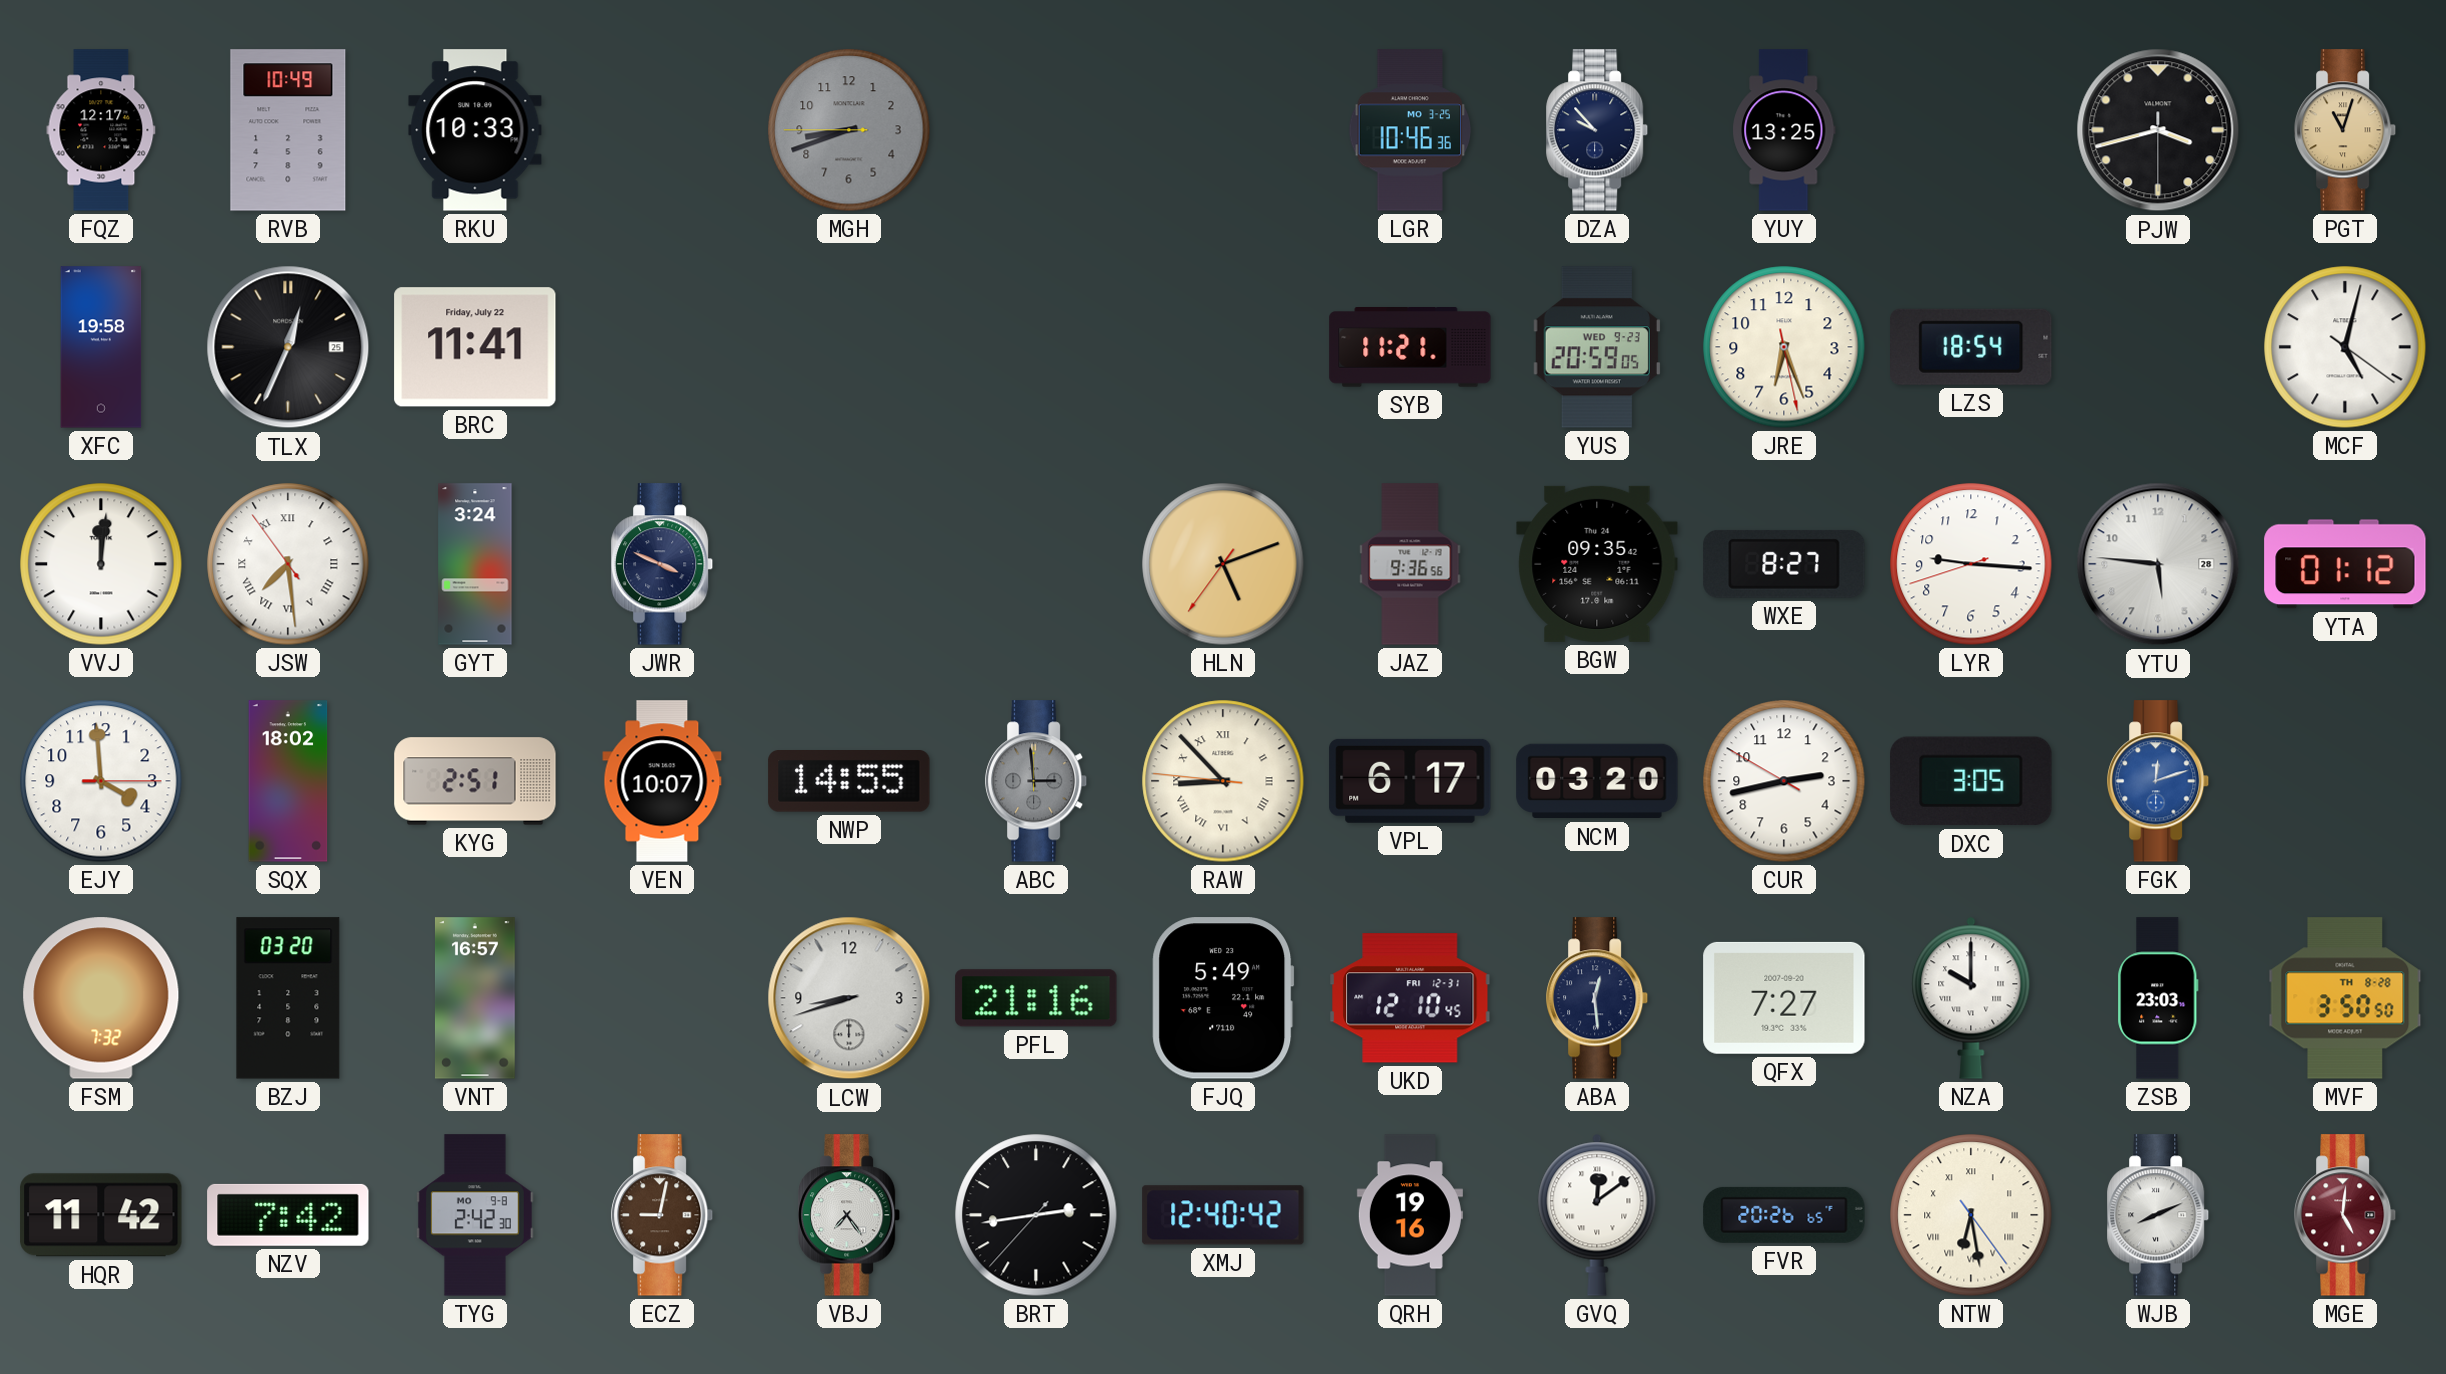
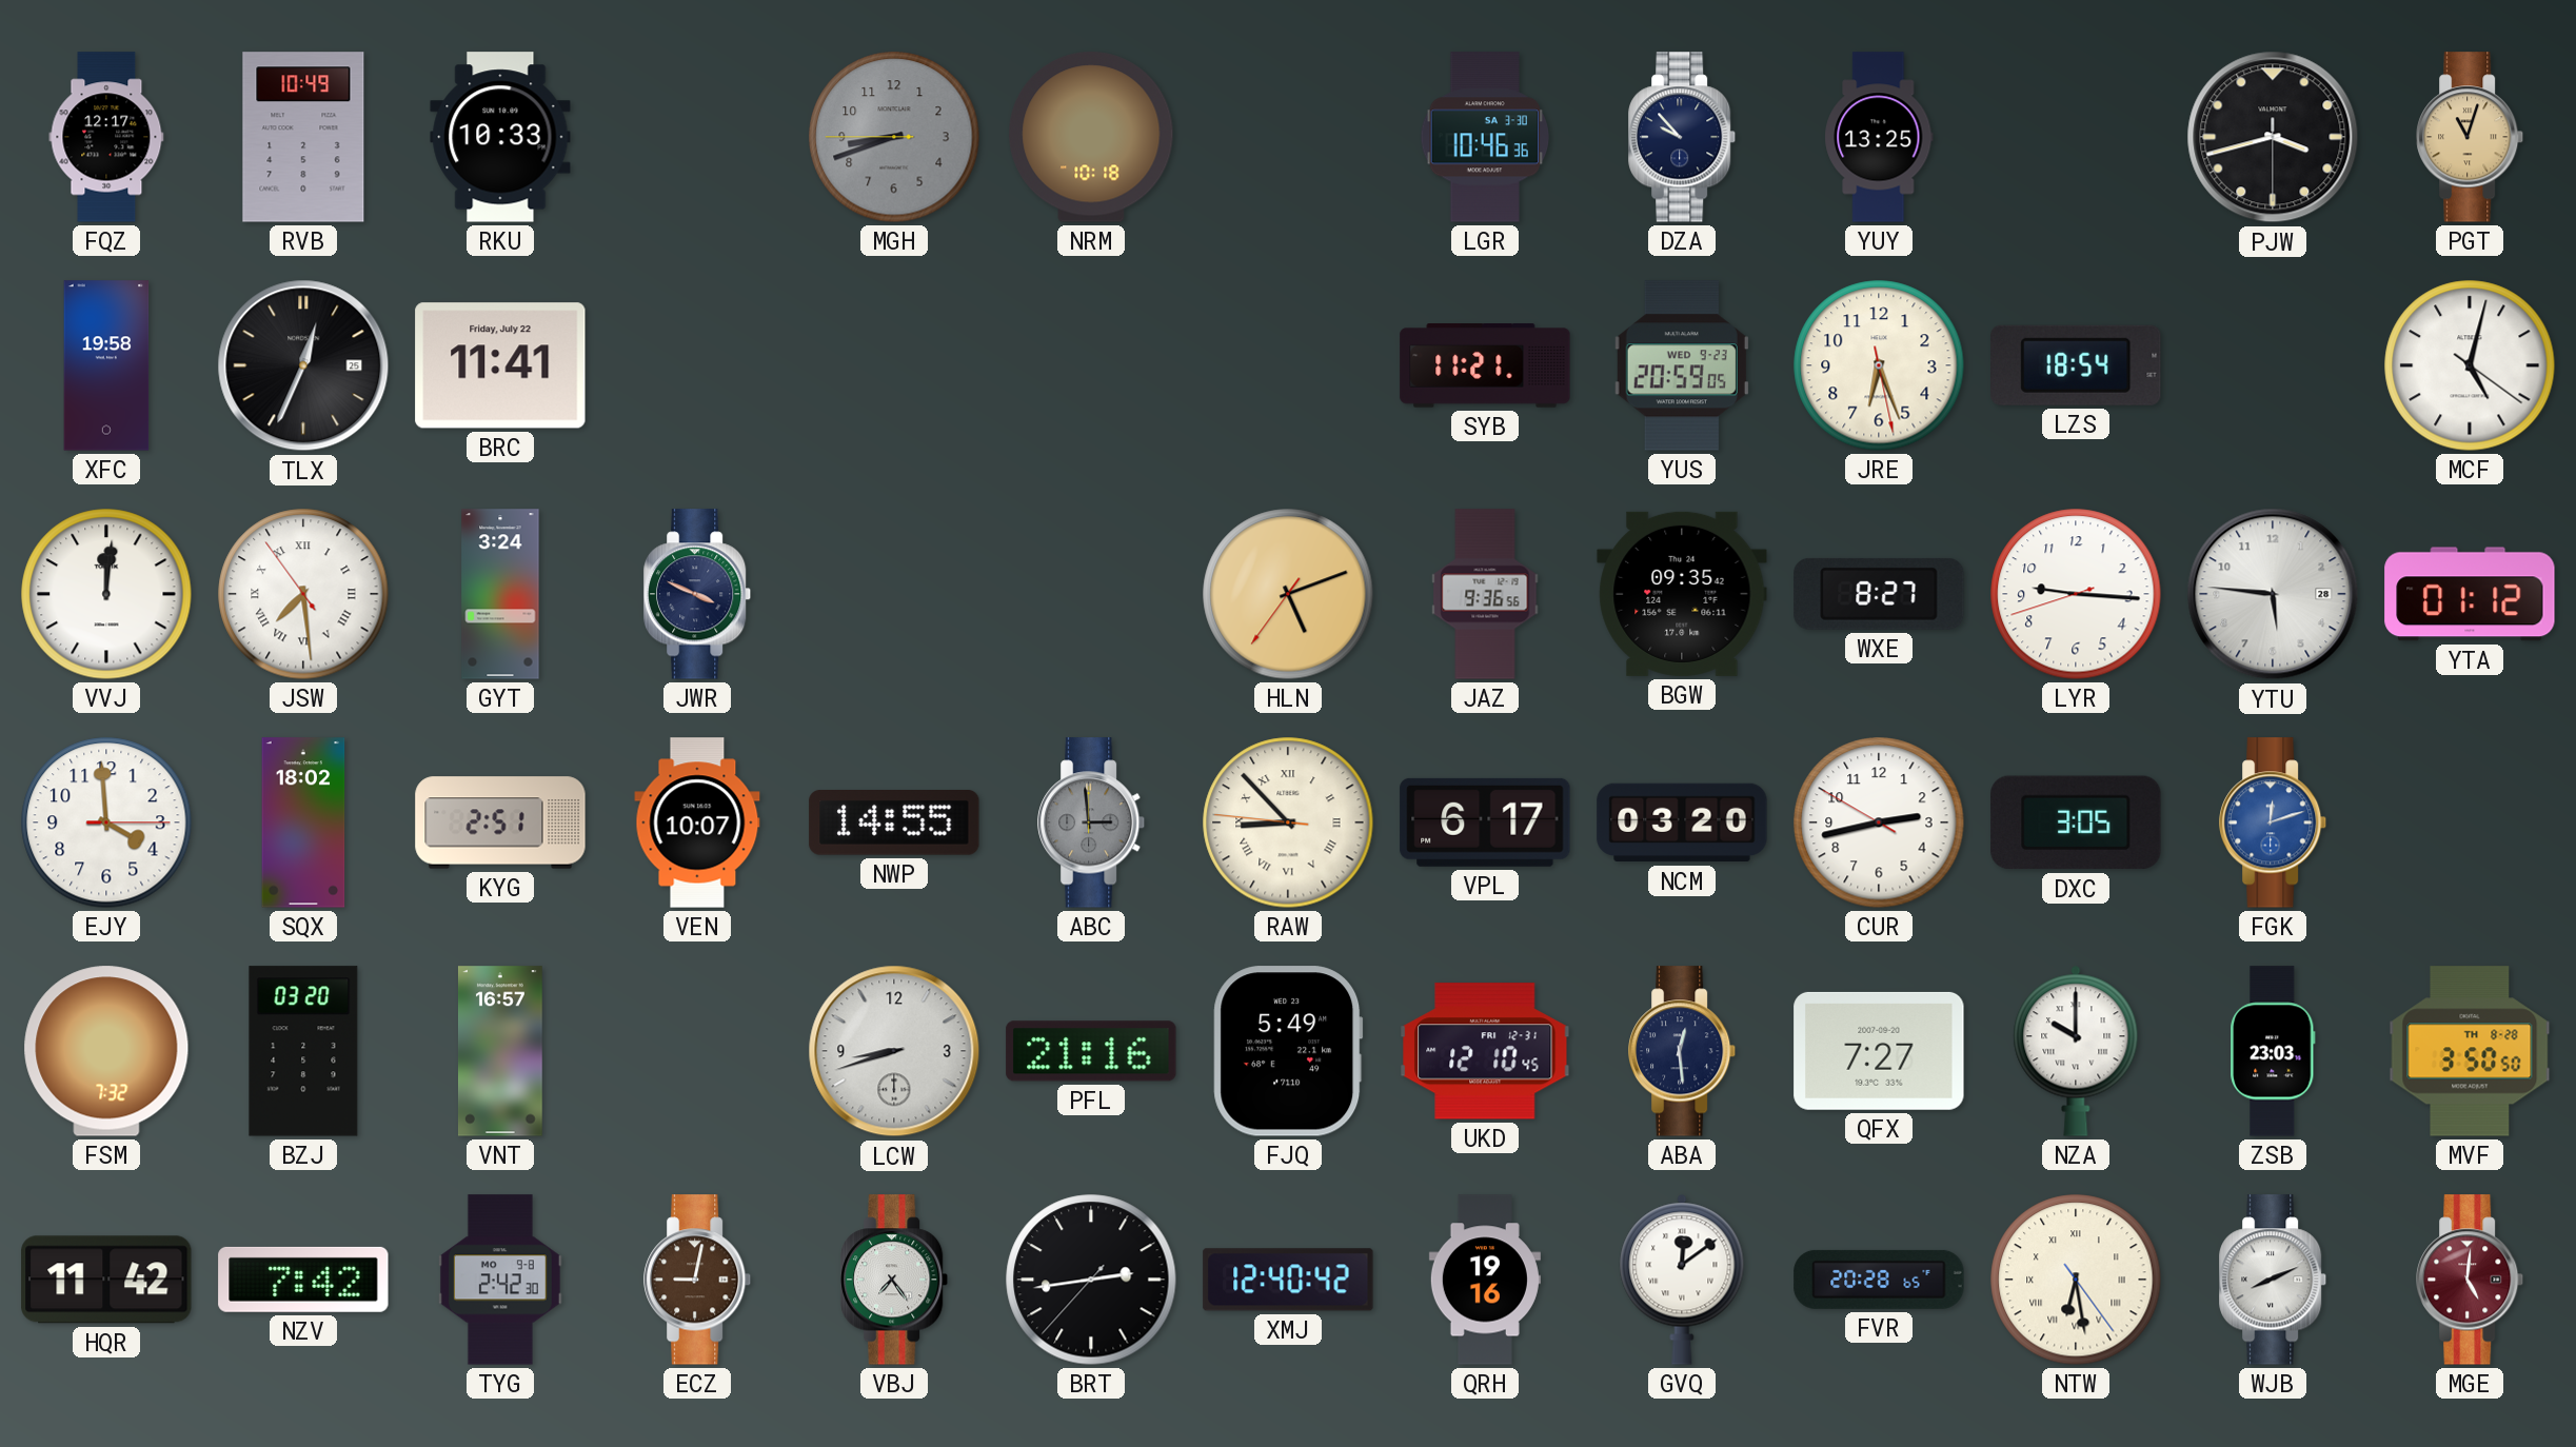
NRM: none -> 10:18 (1091, 137)
LGR date: MO 3-25 -> SA 3-30 (1485, 137)
FVR: 20:26 -> 20:28 (1879, 1280)
